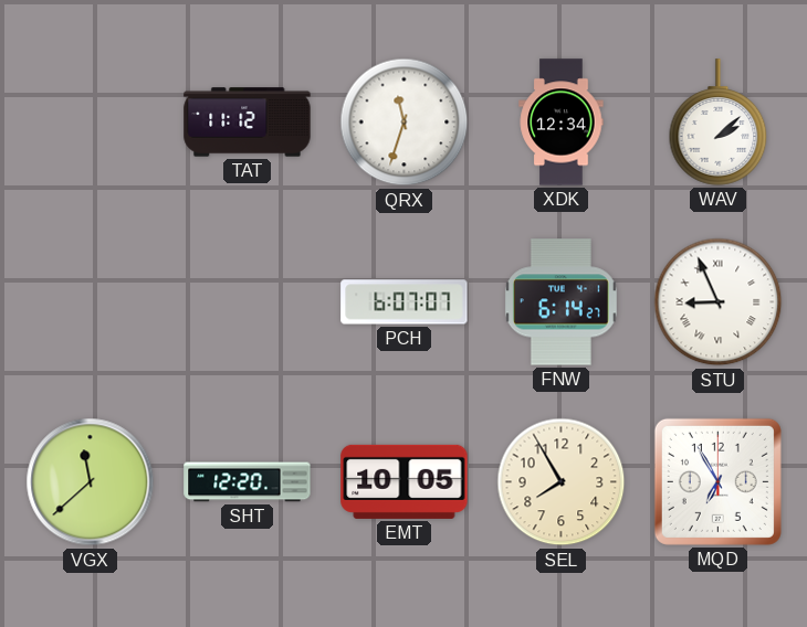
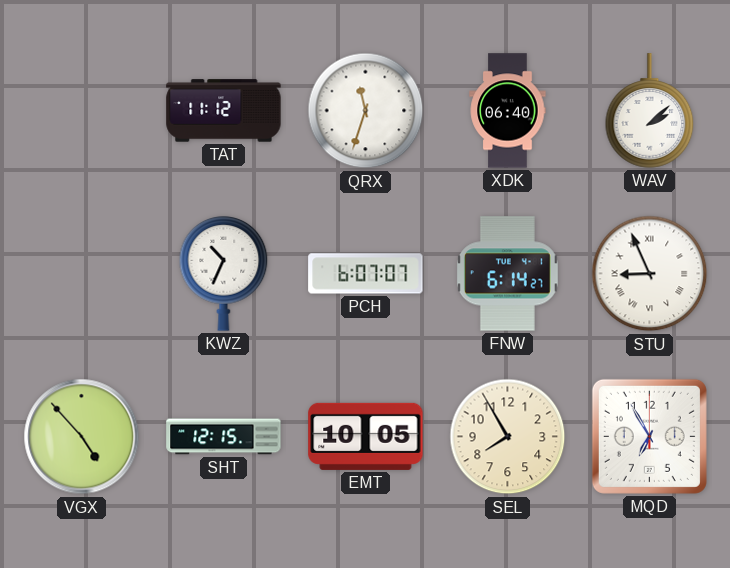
XDK: 12:34 -> 06:40 (508, 111)
KWZ: none -> 10:34 (224, 274)
VGX: 11:38 -> 4:53 (82, 437)
SHT: 12:20 -> 12:15 (224, 437)
